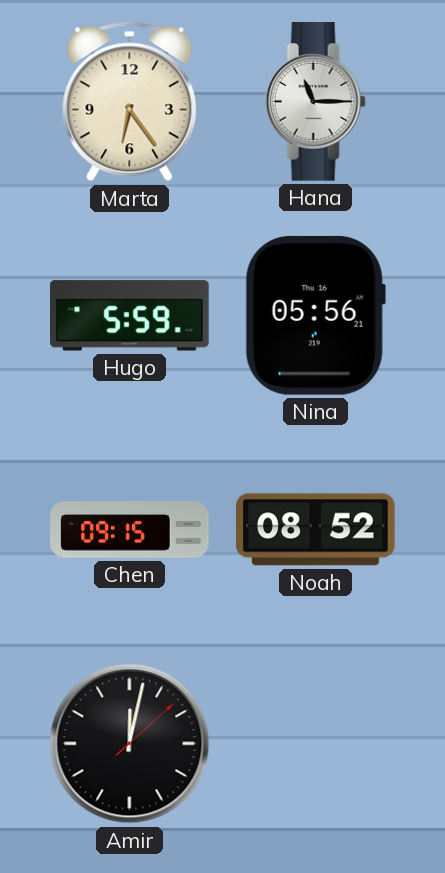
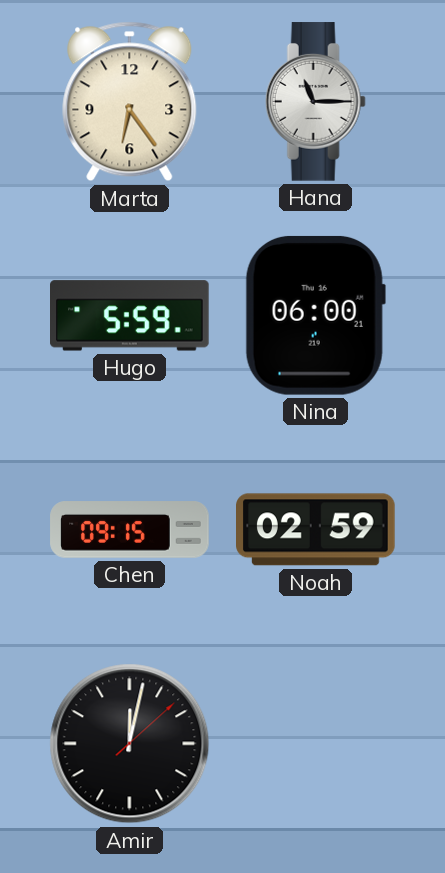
Nina: 05:56 -> 06:00 (315, 315)
Noah: 08:52 -> 02:59 (316, 530)
